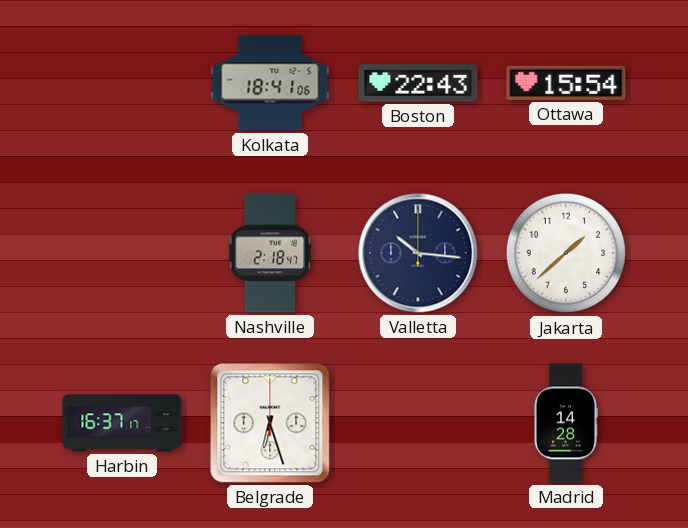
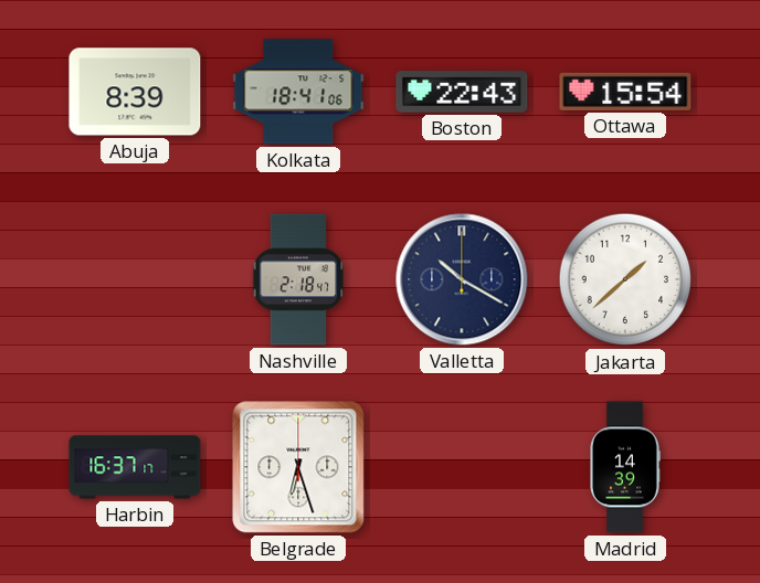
Abuja: none -> 8:39 (135, 92)
Valletta: 10:16 -> 10:20 (462, 279)
Madrid: 14:28 -> 14:39 (625, 467)
